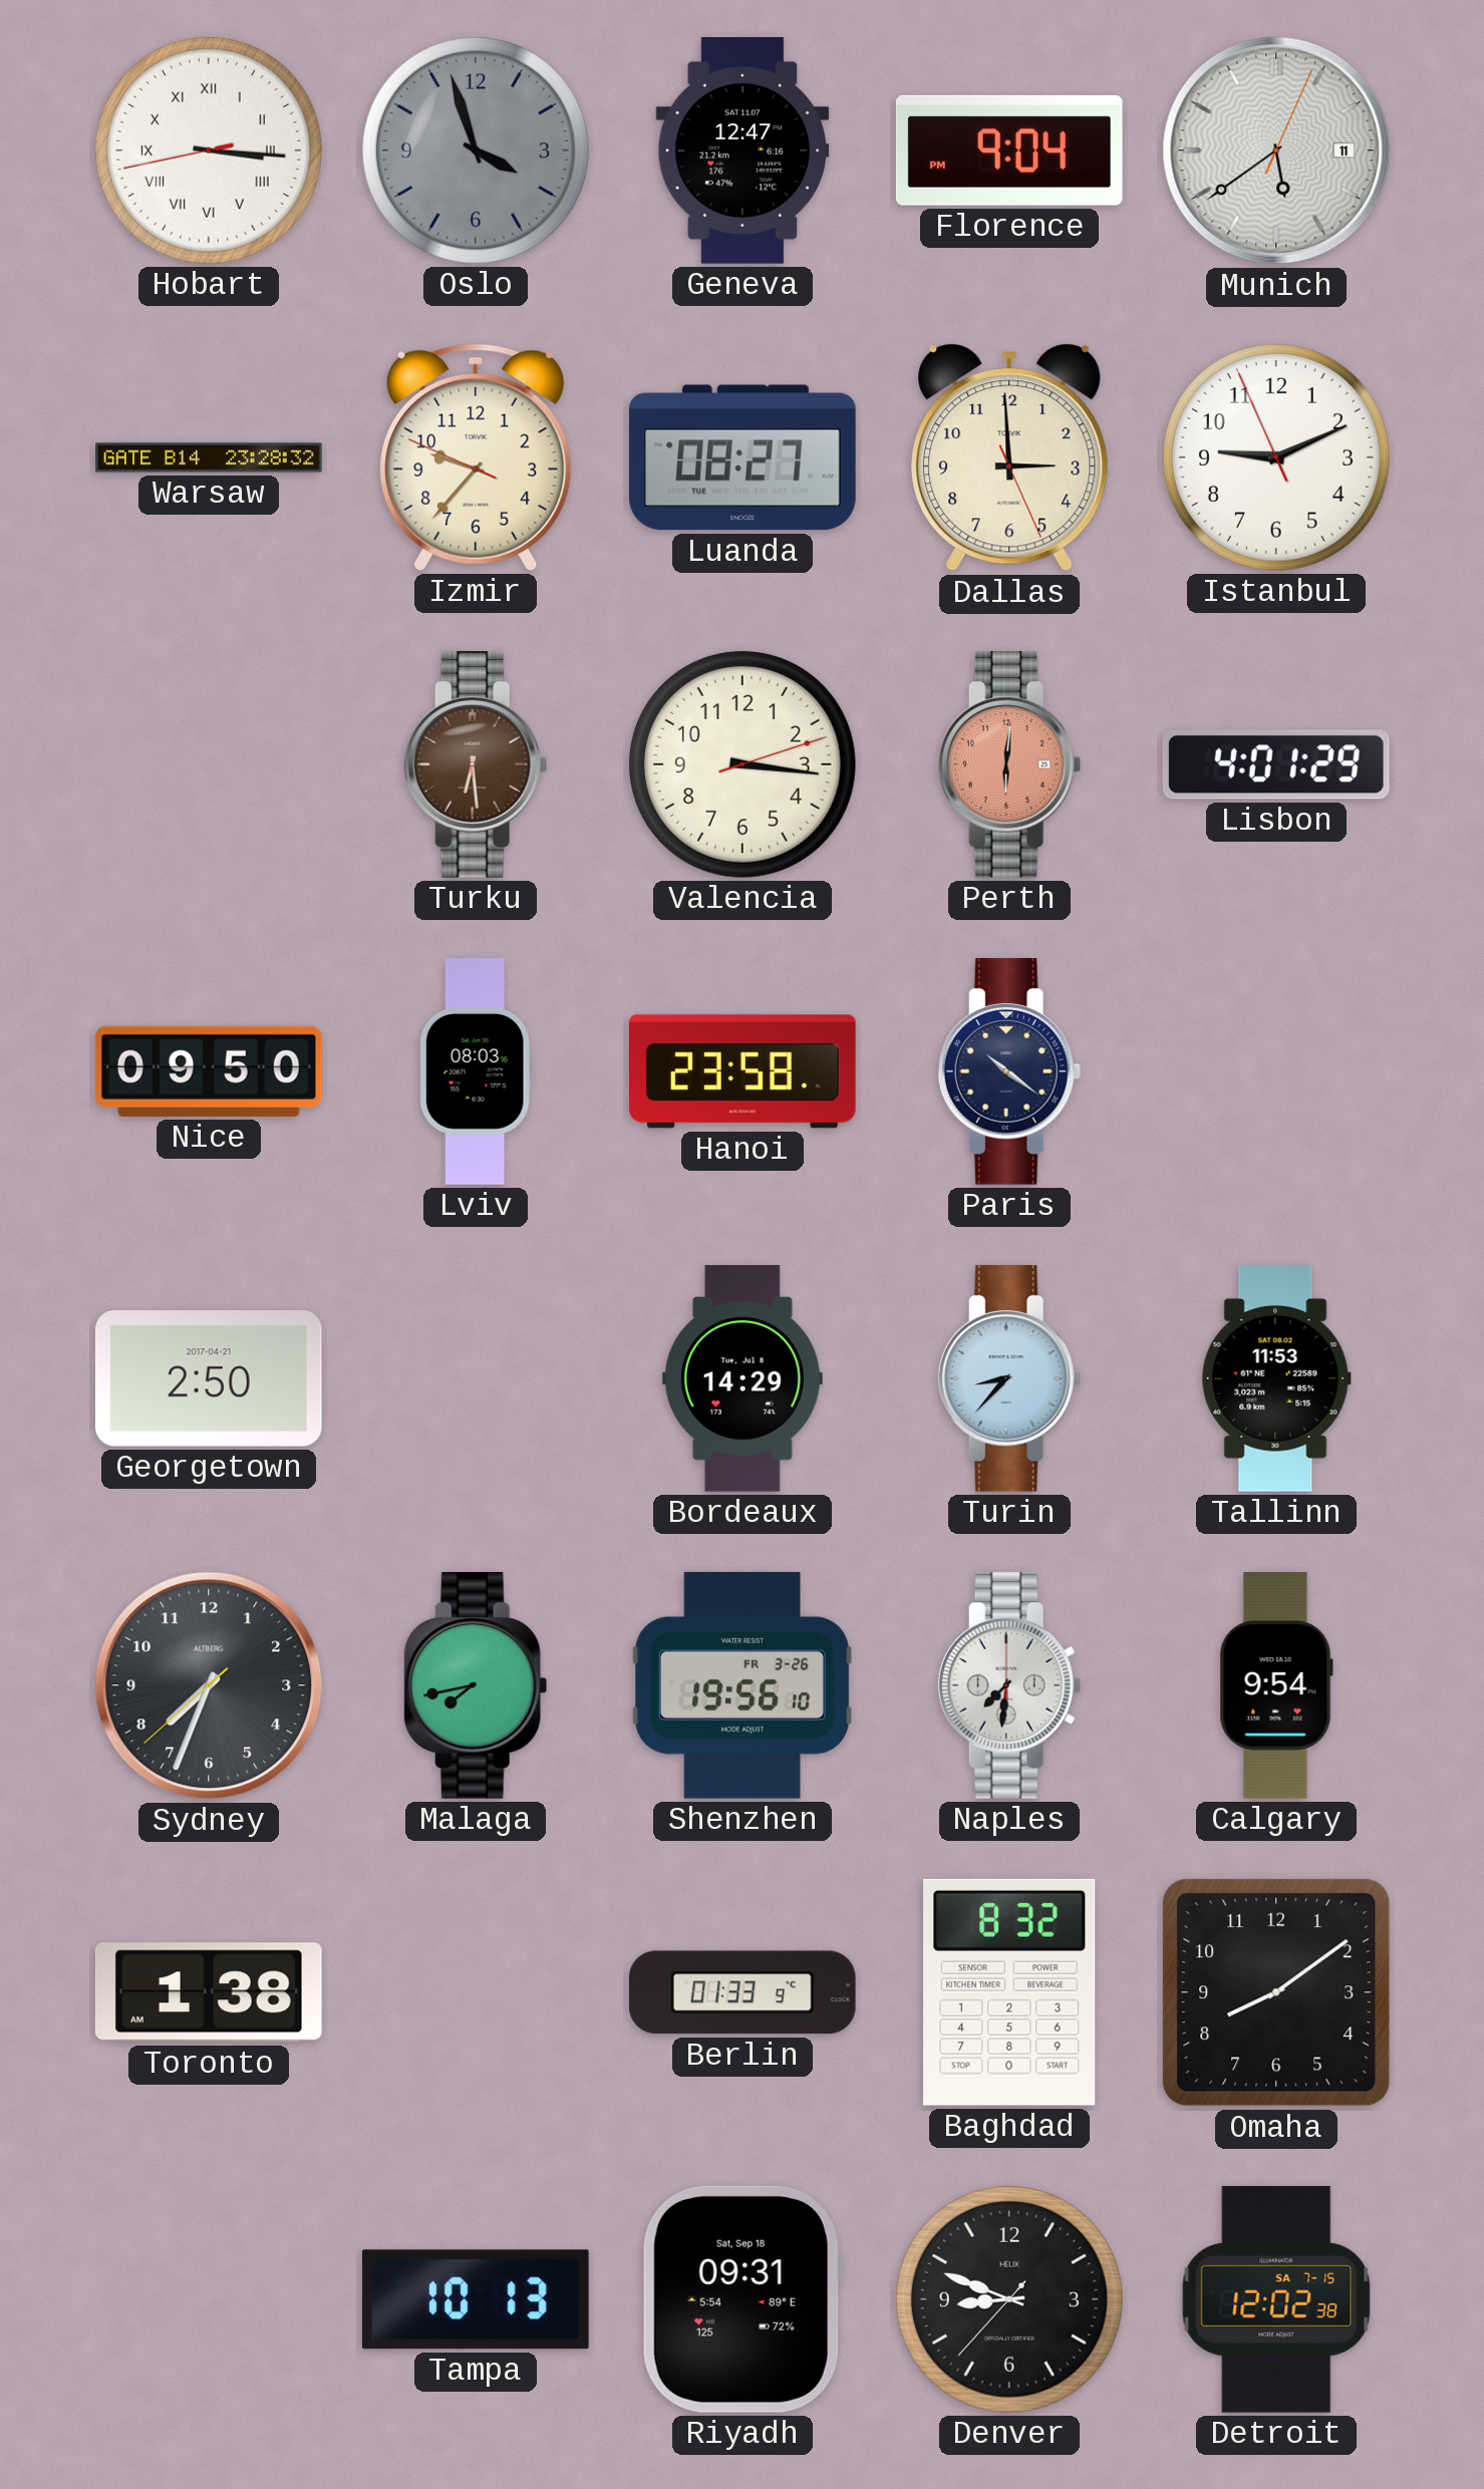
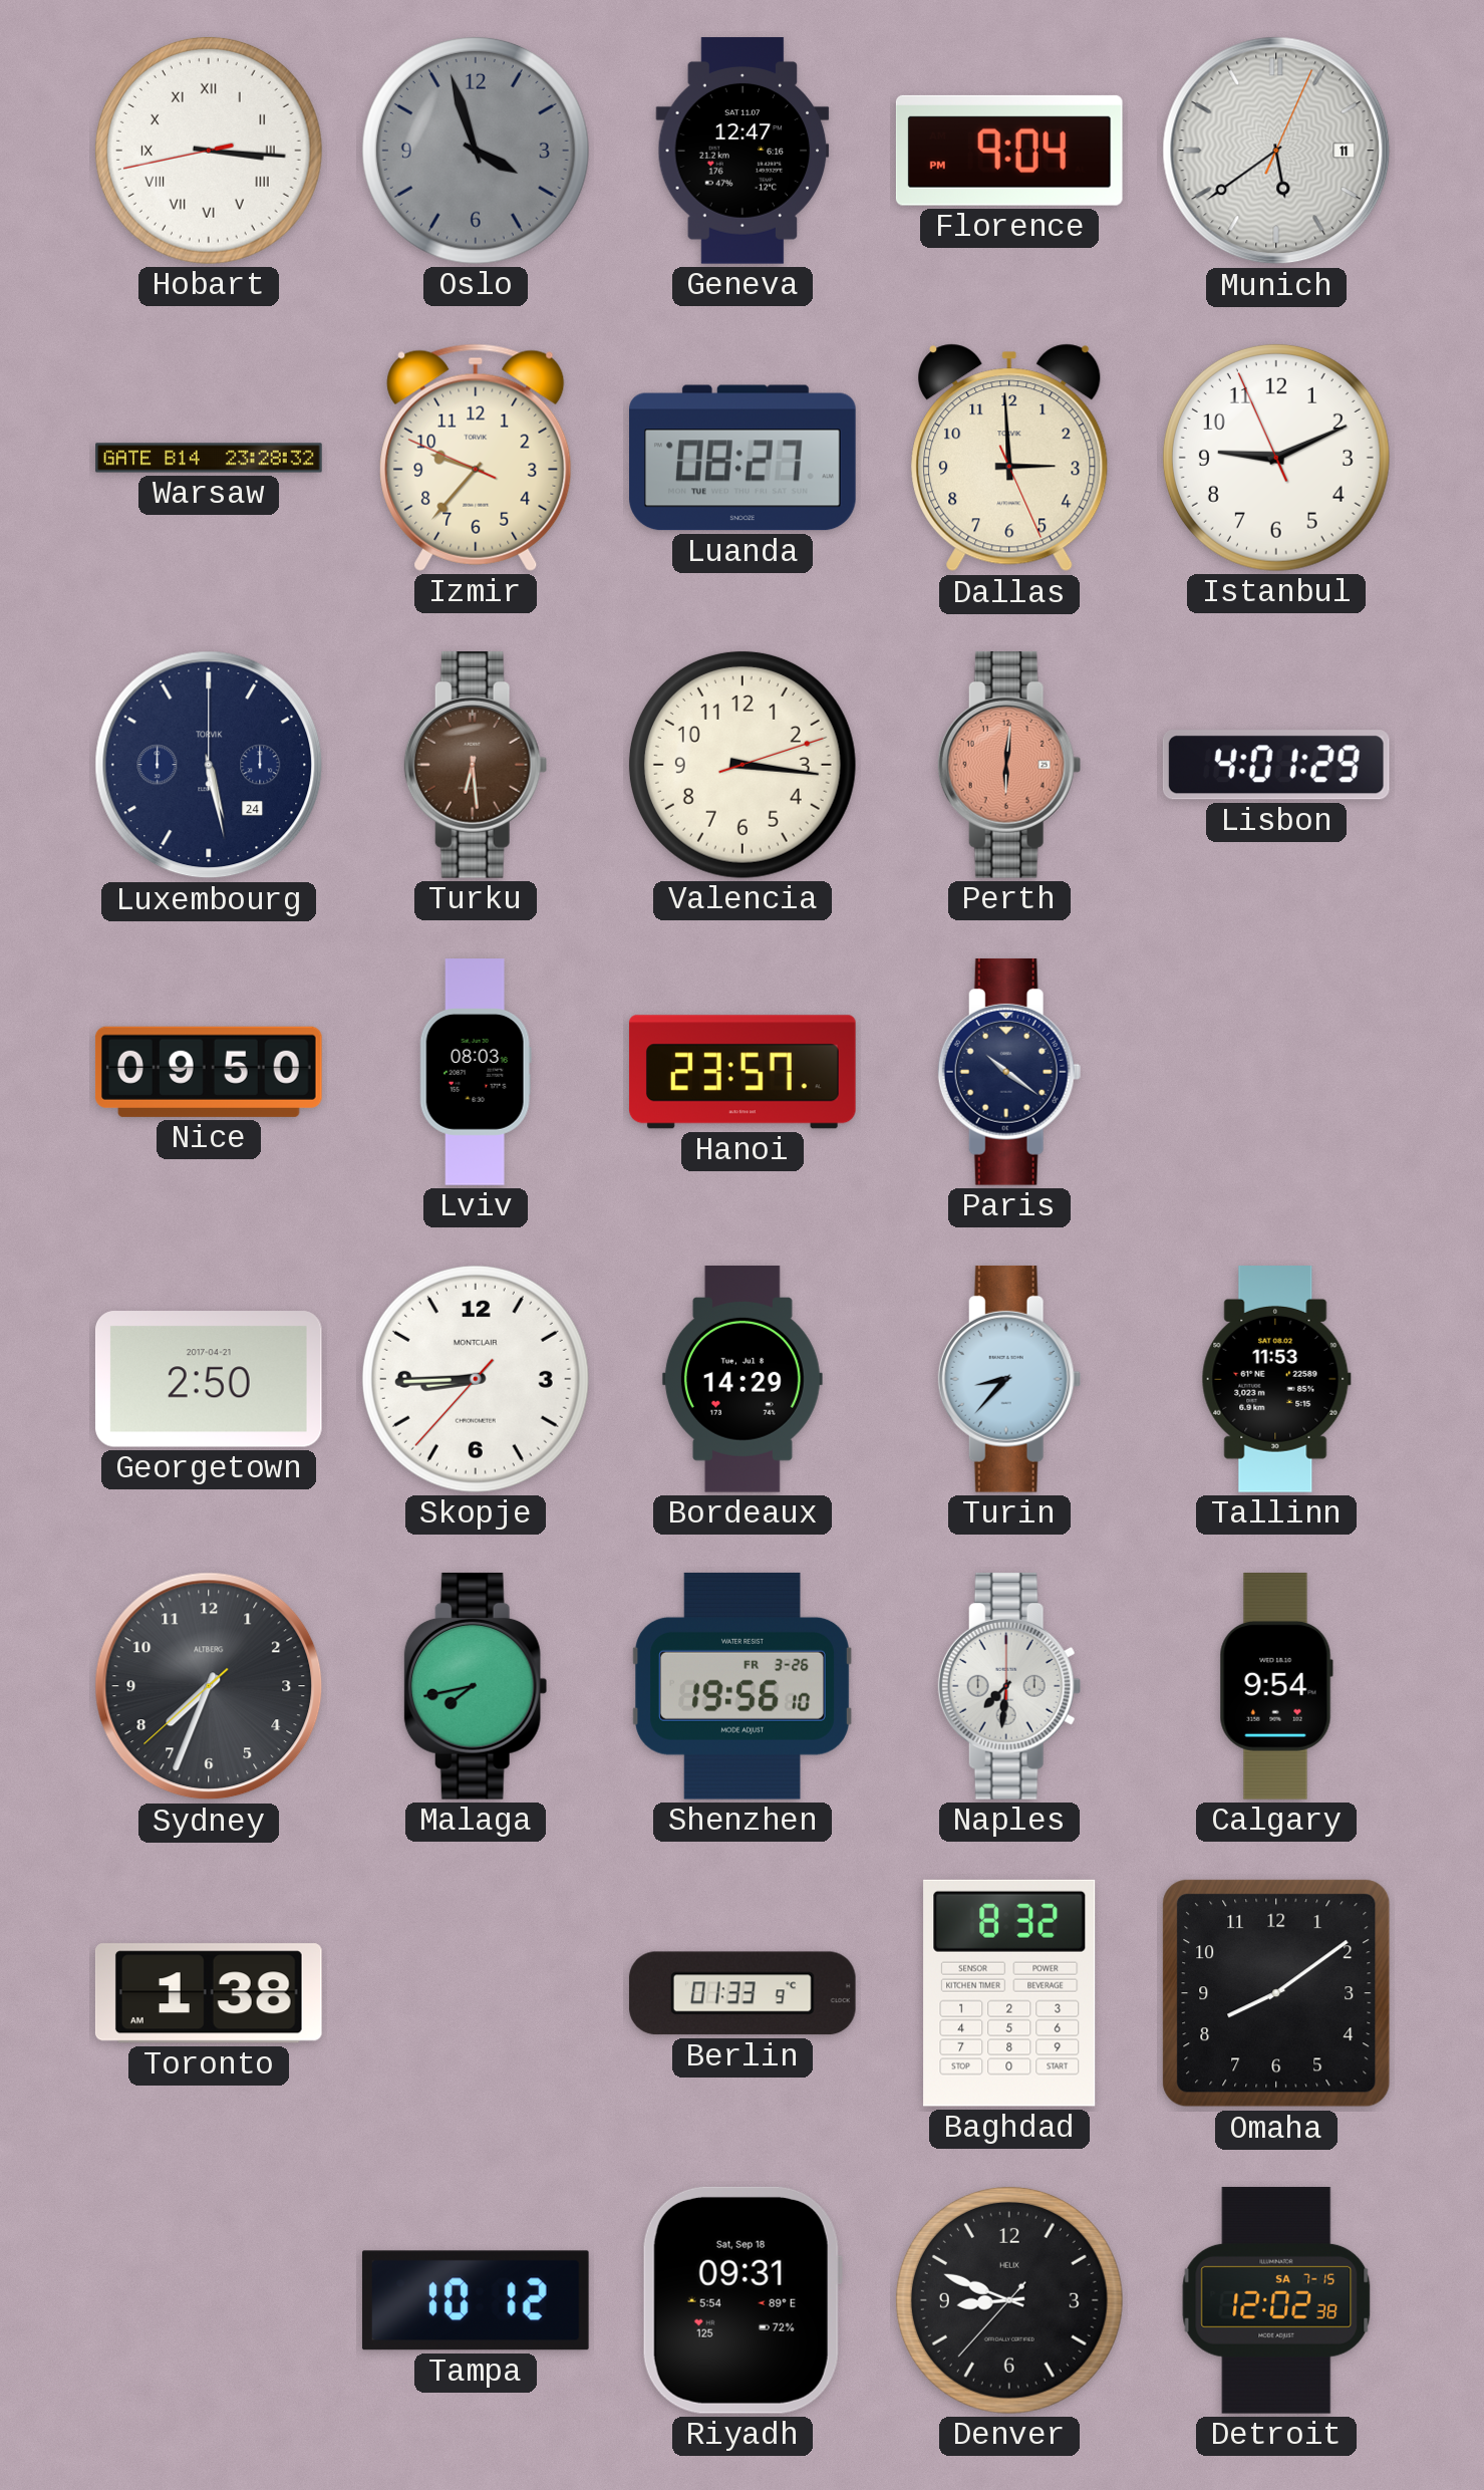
Luxembourg: none -> 5:28 (209, 765)
Hanoi: 23:58 -> 23:57 (743, 1072)
Skopje: none -> 8:44 (476, 1379)
Tampa: 10:13 -> 10:12 (476, 2300)
